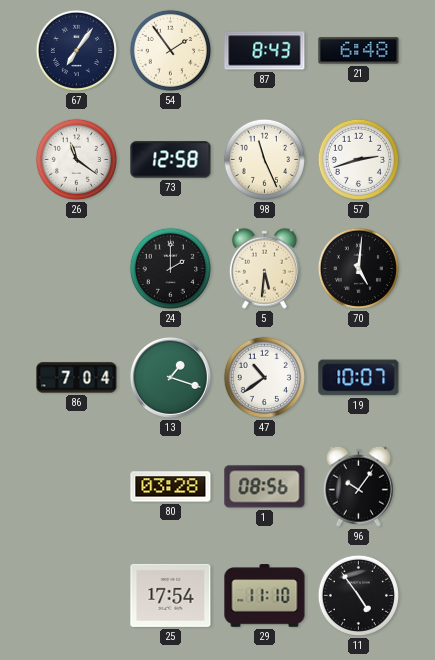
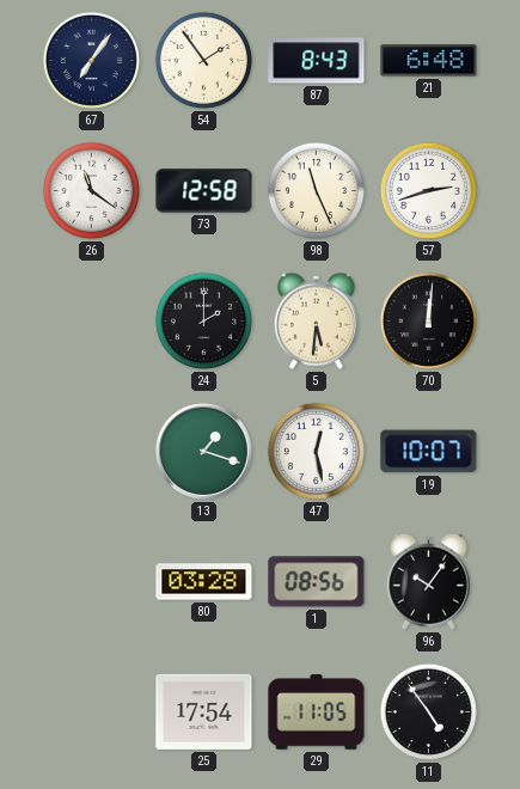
70: 5:01 -> 12:01 (428, 320)
86: 7:04 -> none (77, 378)
47: 10:39 -> 12:28 (316, 451)
29: 11:10 -> 11:05 (317, 712)
